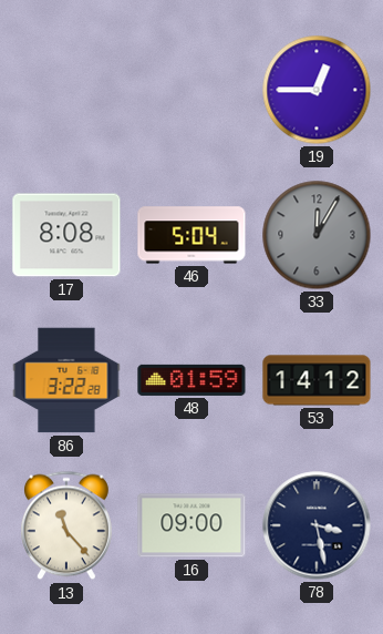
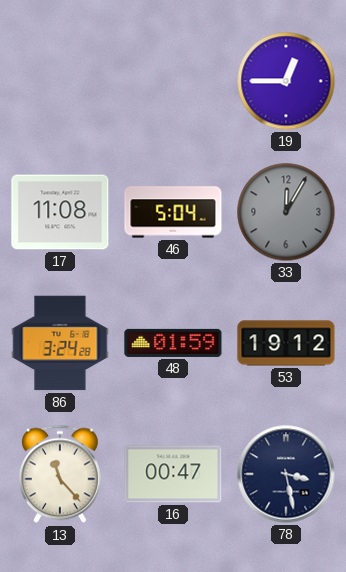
17: 8:08 -> 11:08 (60, 212)
86: 3:22 -> 3:24 (60, 343)
53: 14:12 -> 19:12 (286, 343)
16: 09:00 -> 00:47 (173, 474)
